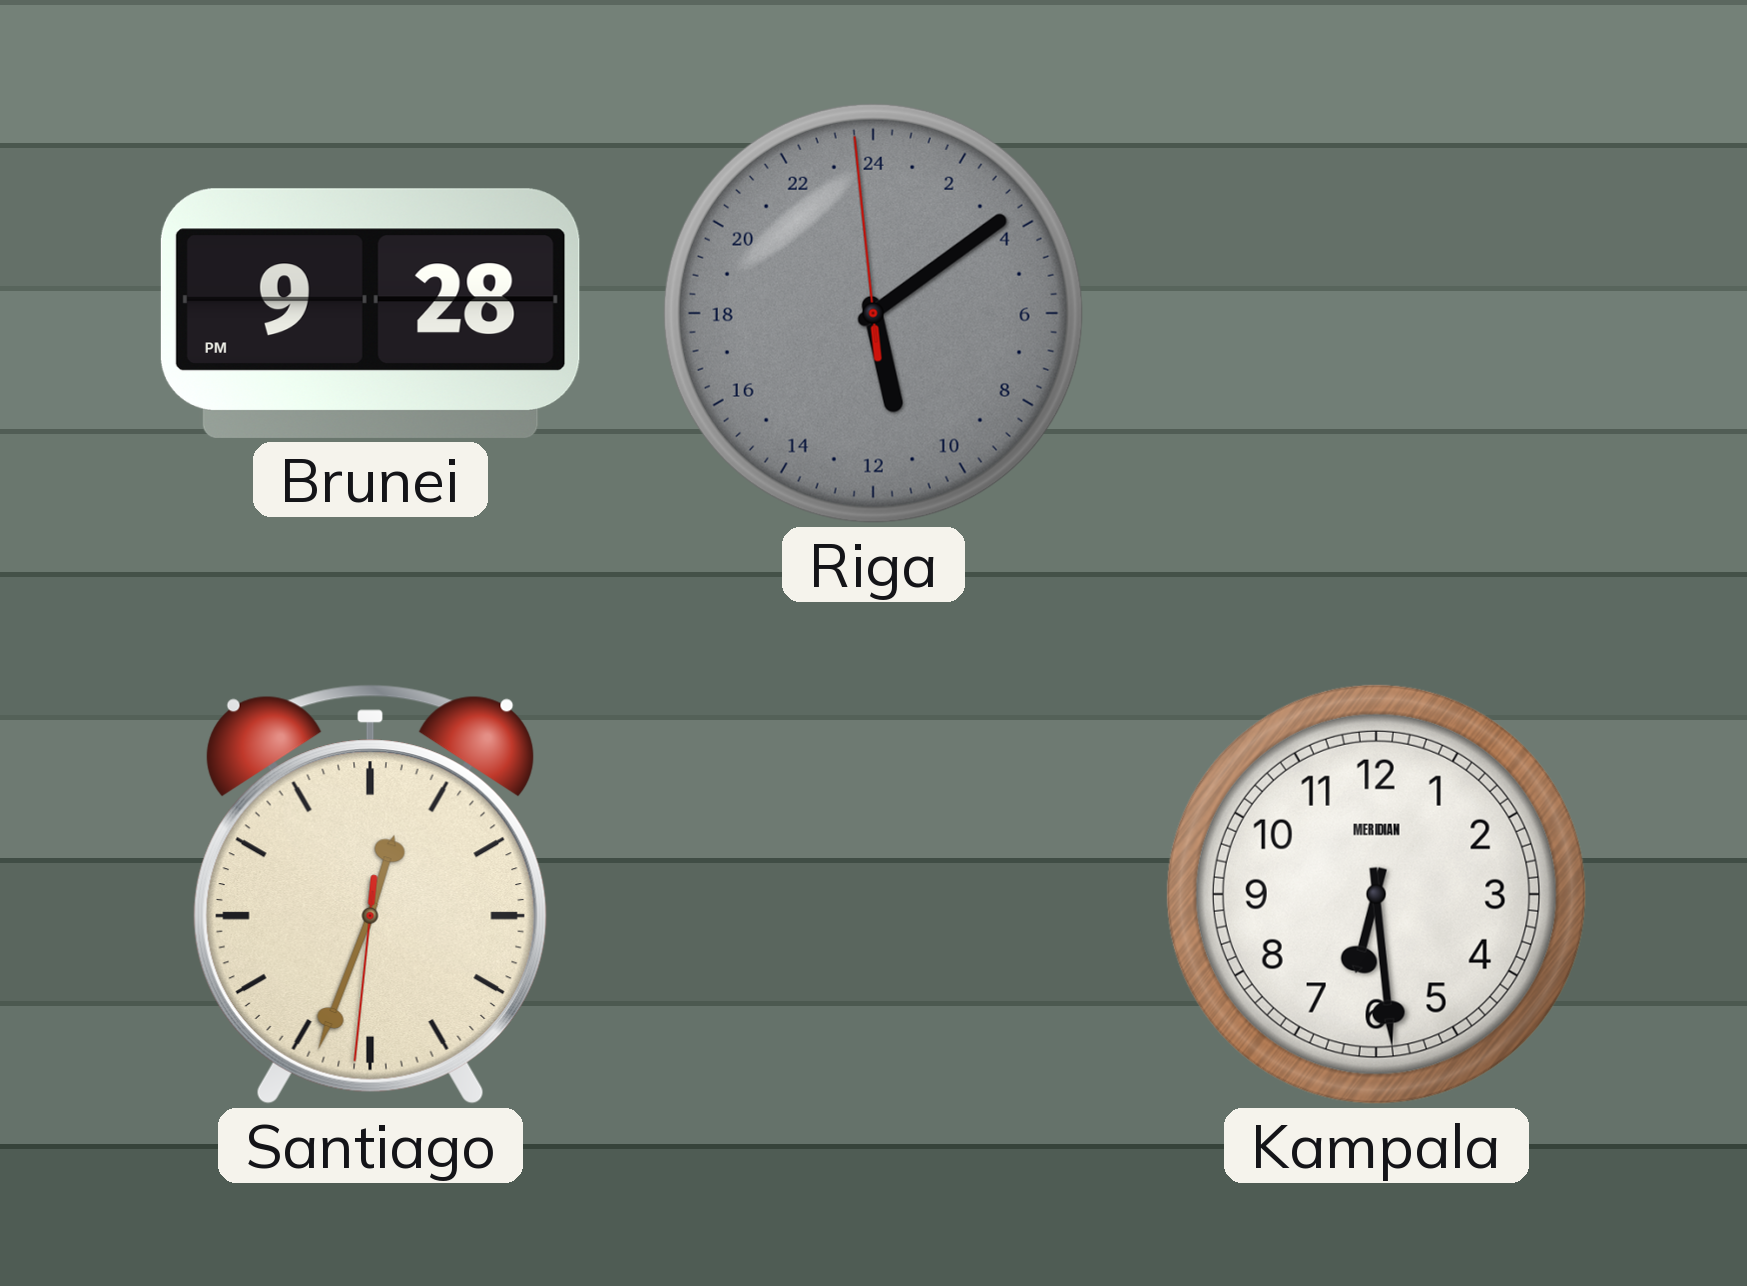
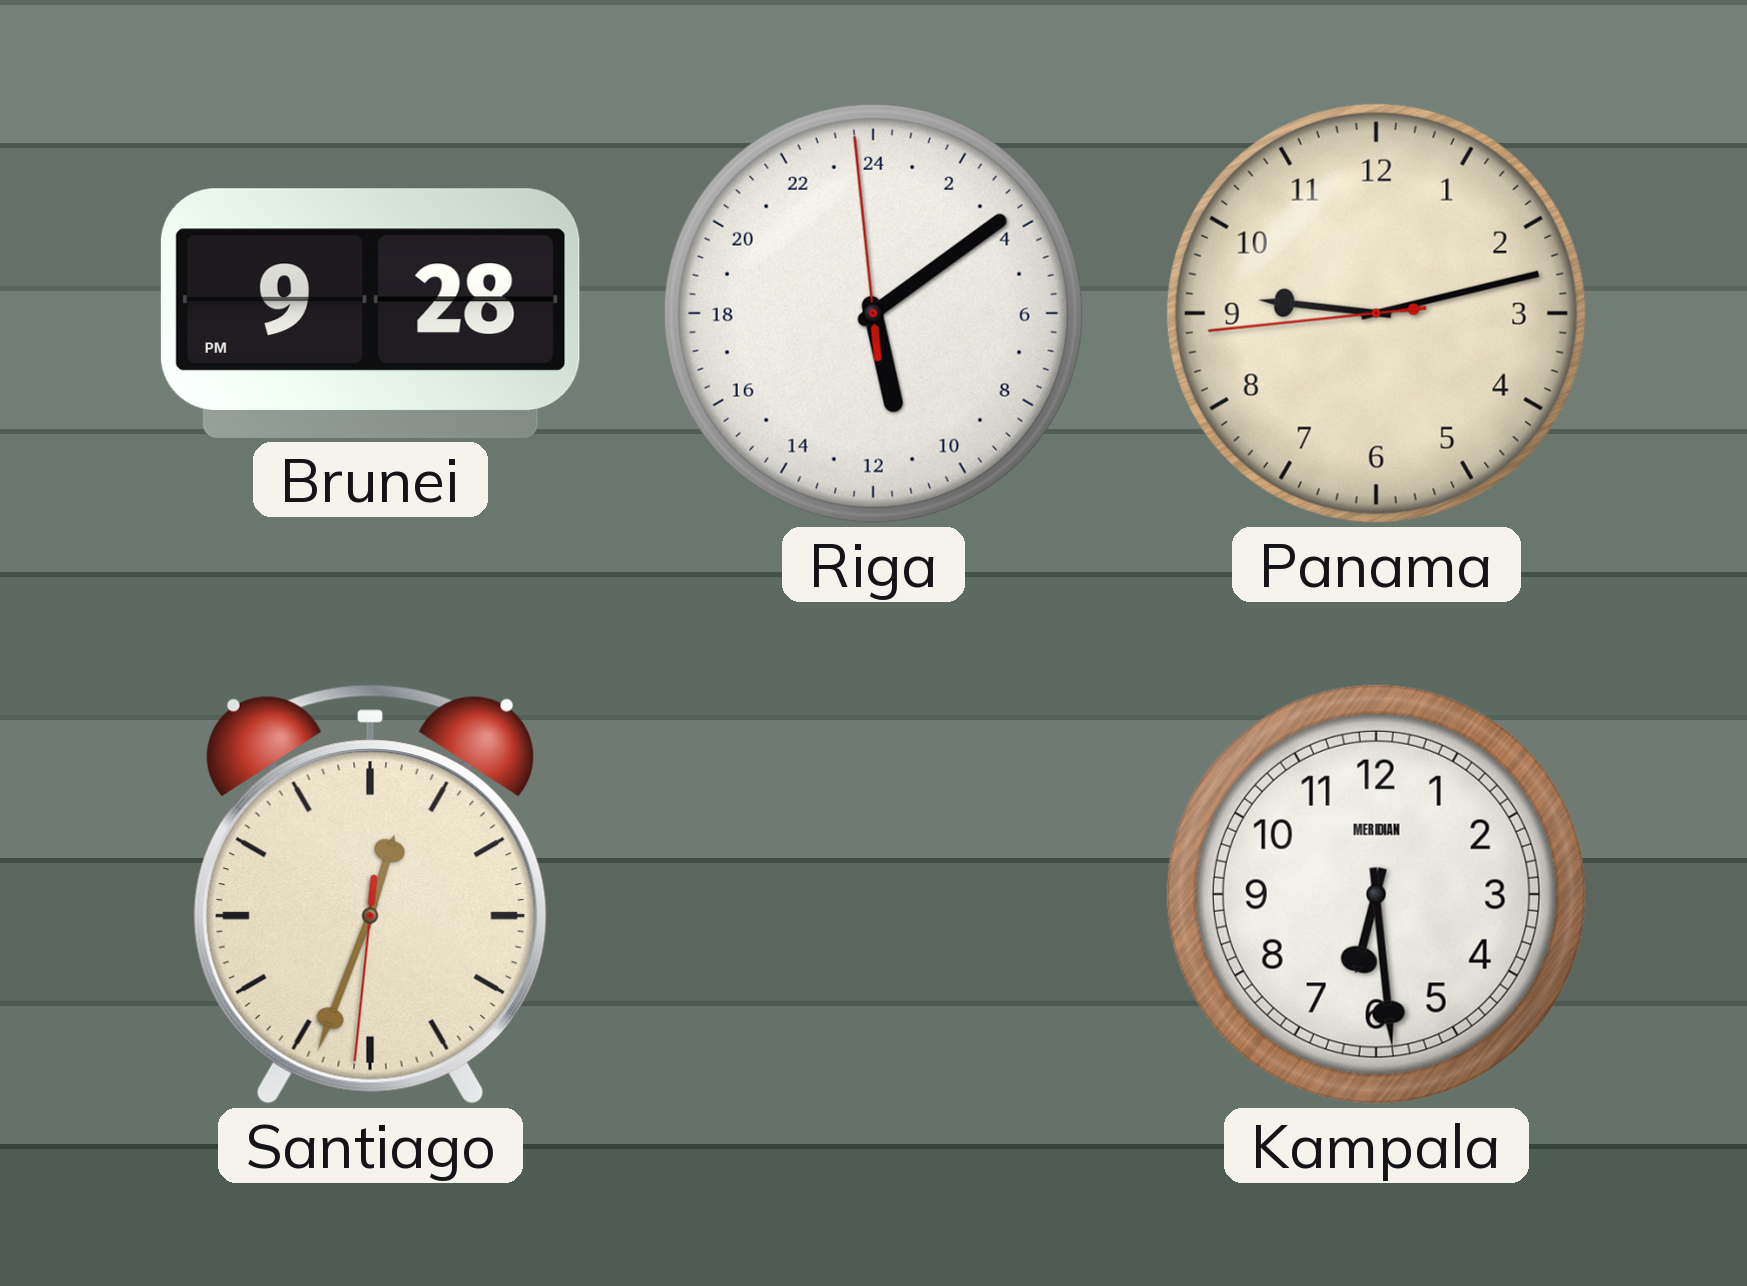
Riga dial: grey -> white (873, 313)
Panama: none -> 9:12 (1376, 313)
